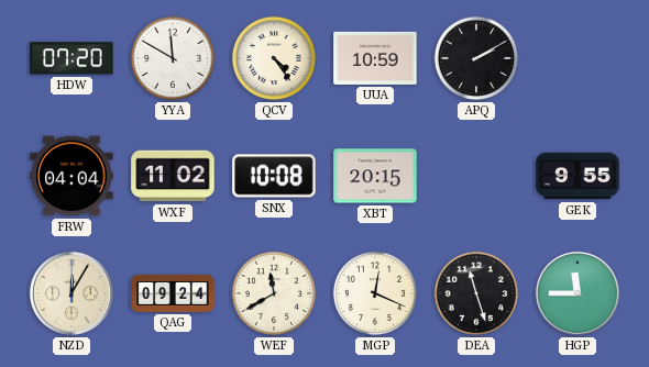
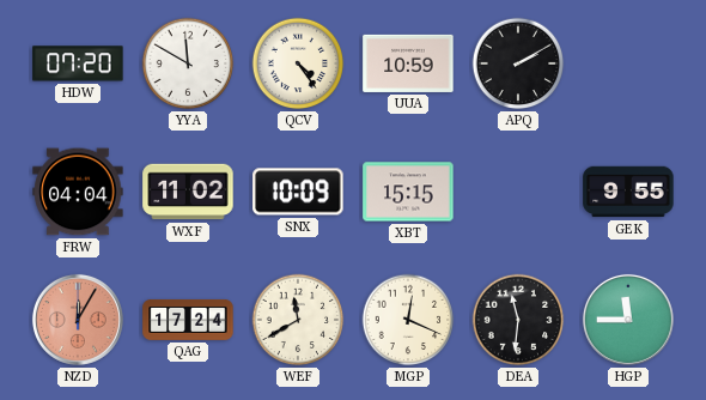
SNX: 10:08 -> 10:09 (298, 192)
XBT: 20:15 -> 15:15 (408, 192)
NZD dial: cream -> salmon (78, 320)
QAG: 09:24 -> 17:24 (188, 320)
DEA: 11:27 -> 11:31 (518, 320)
